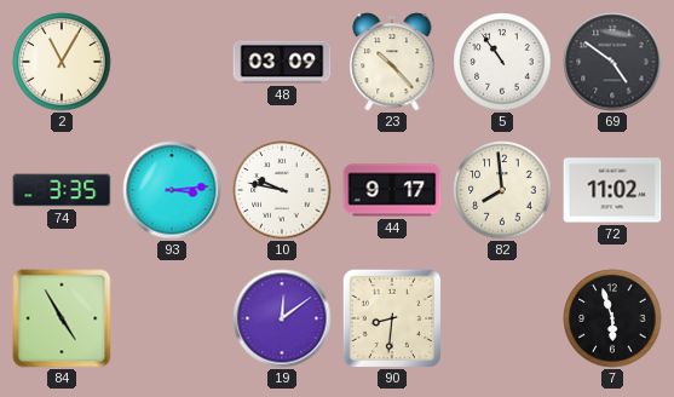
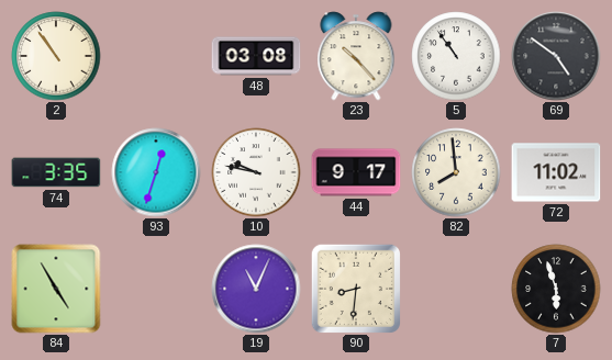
2: 11:05 -> 10:54 (56, 56)
48: 03:09 -> 03:08 (256, 56)
93: 3:14 -> 12:33 (156, 172)
19: 12:09 -> 11:04 (256, 289)
